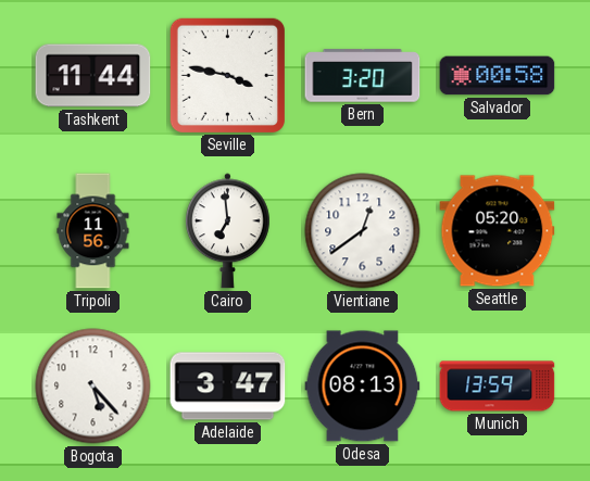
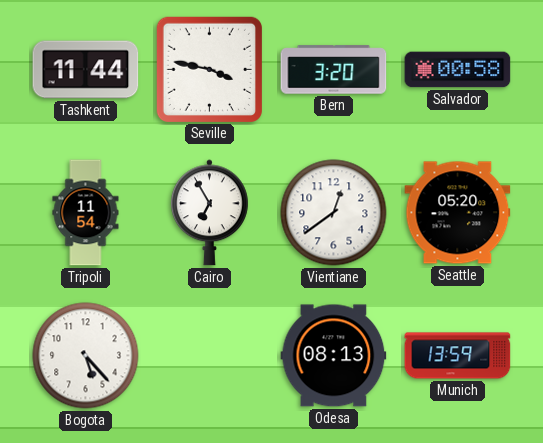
Tripoli: 11:56 -> 11:54 (86, 213)
Cairo: 6:59 -> 6:55 (209, 213)
Adelaide: 3:47 -> none (228, 387)
